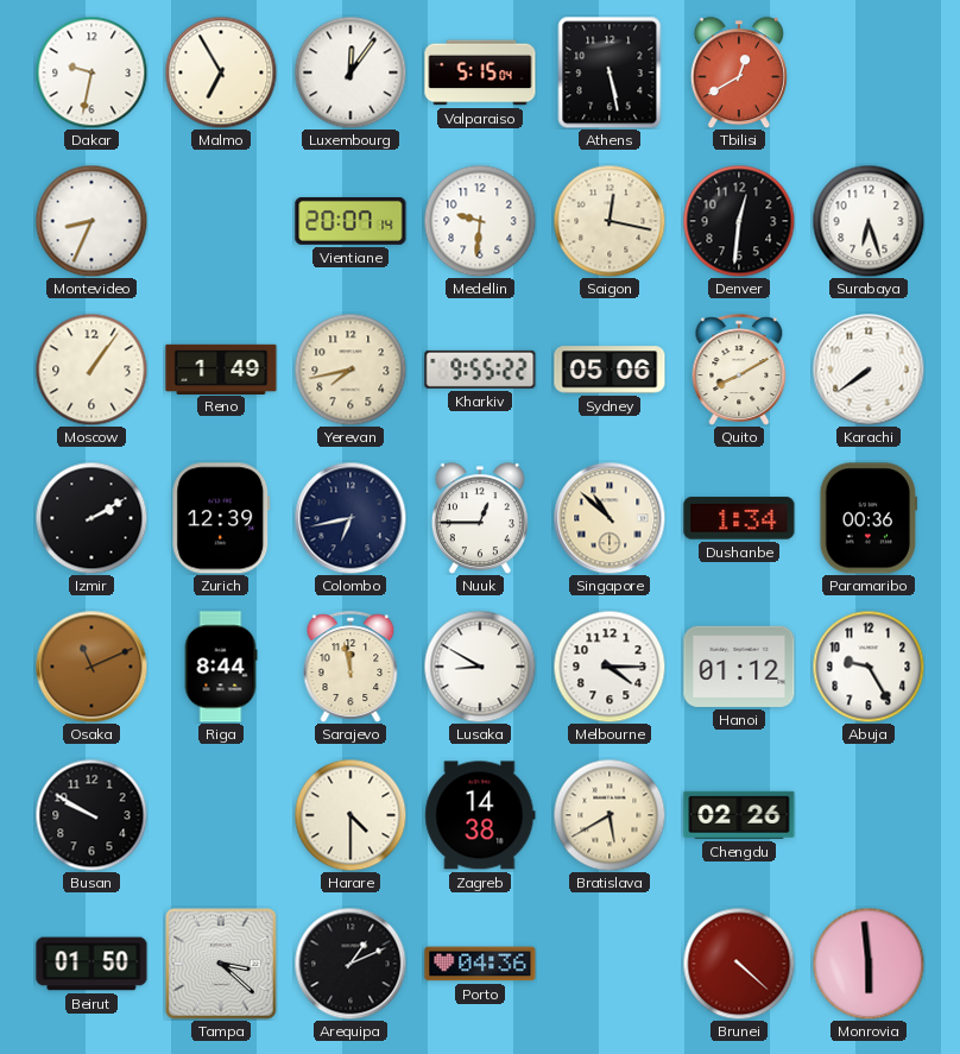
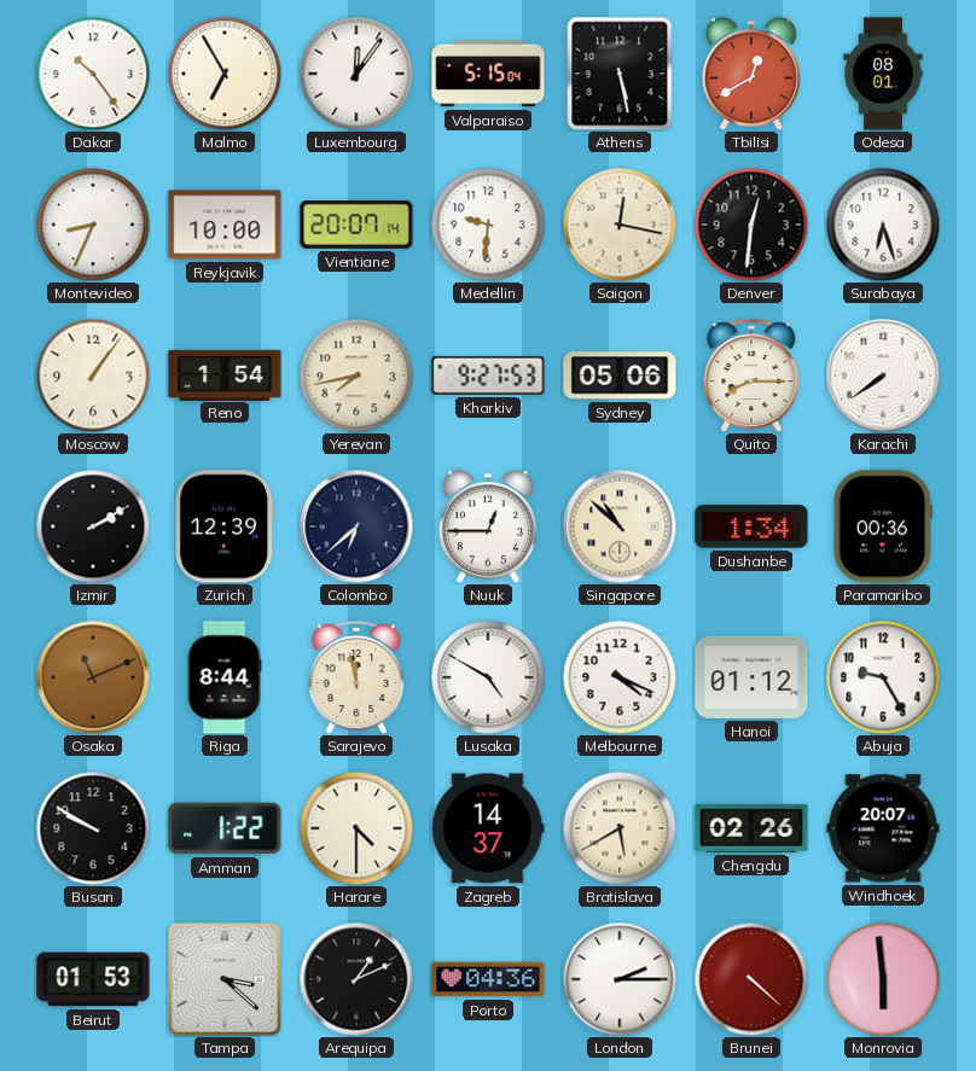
Dakar: 9:32 -> 10:24 (93, 74)
Odesa: none -> 08:01 (883, 74)
Reykjavik: none -> 10:00 (225, 225)
Reno: 1:49 -> 1:54 (225, 374)
Kharkiv: 9:55 -> 9:27 (488, 376)
Quito: 8:10 -> 8:15 (751, 376)
Colombo: 6:43 -> 6:38 (356, 526)
Lusaka: 8:50 -> 4:50 (488, 677)
Melbourne: 4:15 -> 4:19 (620, 677)
Amman: none -> 1:22 (225, 828)
Zagreb: 14:38 -> 14:37 (488, 828)
Windhoek: none -> 20:07 (883, 828)
Beirut: 01:50 -> 01:53 (93, 979)
London: none -> 2:15 (620, 979)
